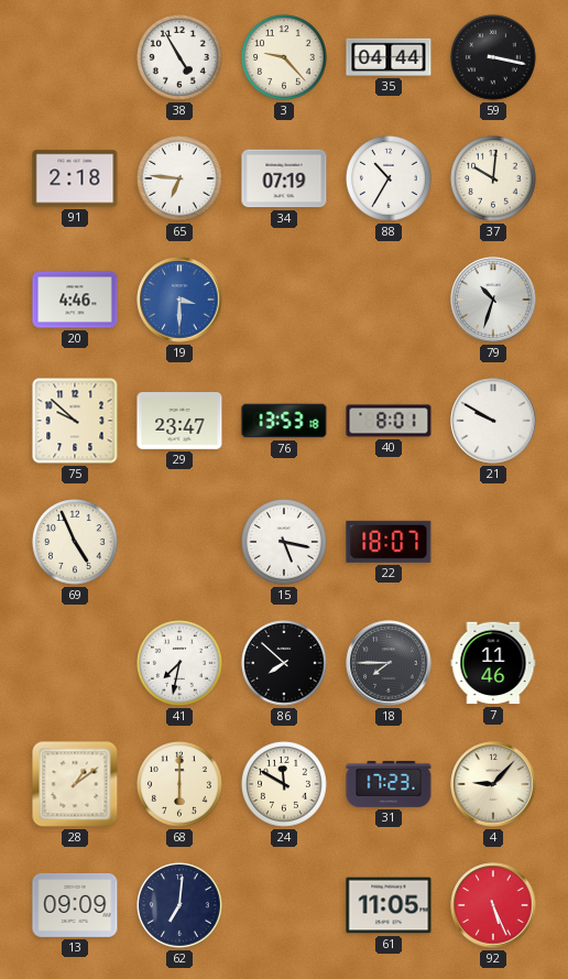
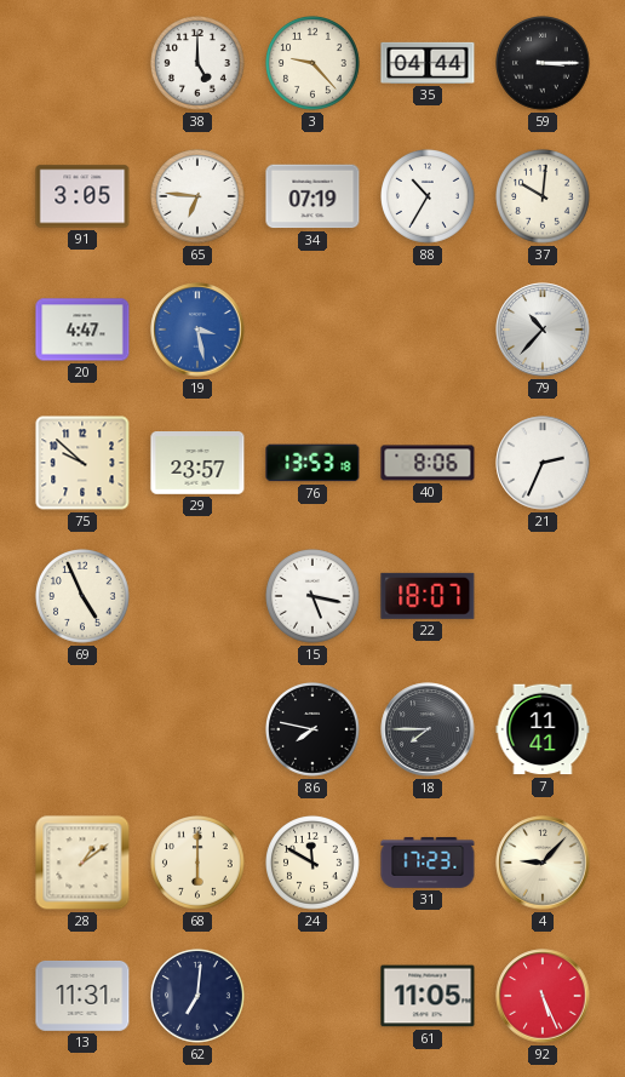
38: 4:55 -> 5:00 (199, 64)
59: 3:17 -> 3:15 (544, 64)
91: 2:18 -> 3:05 (82, 196)
20: 4:46 -> 4:47 (82, 330)
19: 3:30 -> 3:28 (197, 330)
79: 10:33 -> 10:37 (543, 330)
29: 23:47 -> 23:57 (197, 464)
40: 8:01 -> 8:06 (428, 463)
21: 9:50 -> 2:34 (543, 463)
41: 7:32 -> none (181, 664)
86: 7:52 -> 7:47 (314, 731)
7: 11:46 -> 11:41 (543, 729)
13: 09:09 -> 11:31 (82, 996)
